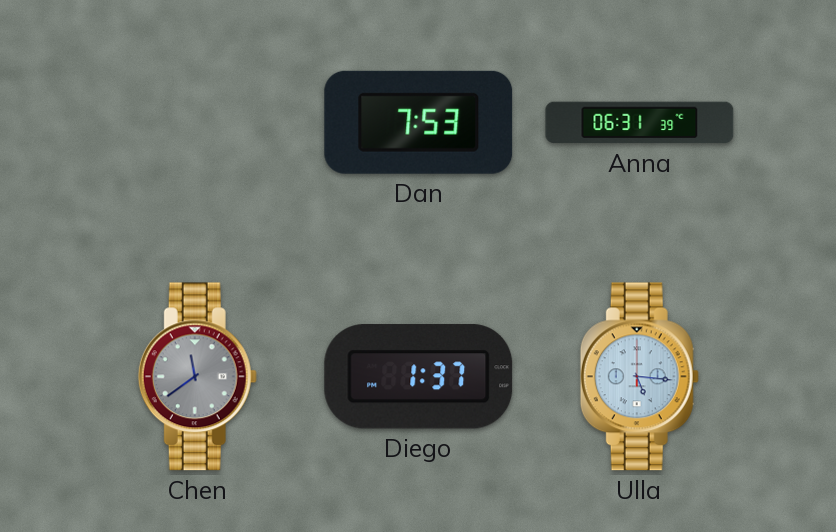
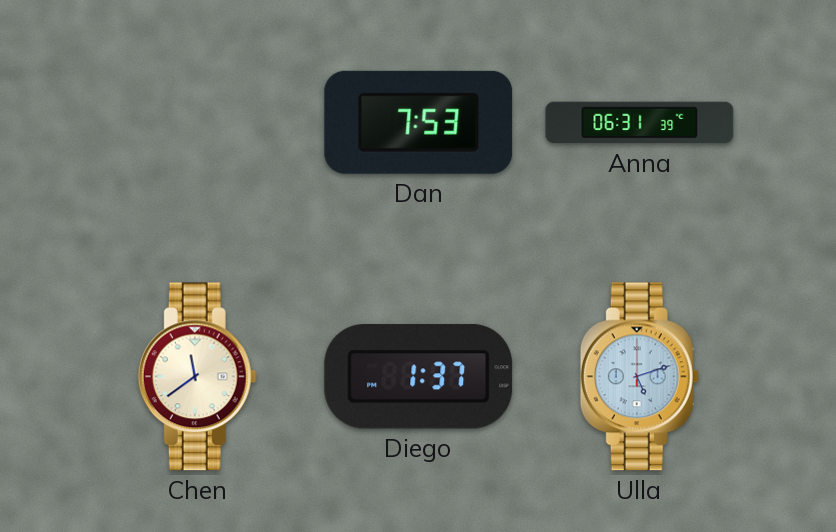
Chen dial: grey -> cream (197, 377)
Ulla: 5:16 -> 5:12 (639, 377)
